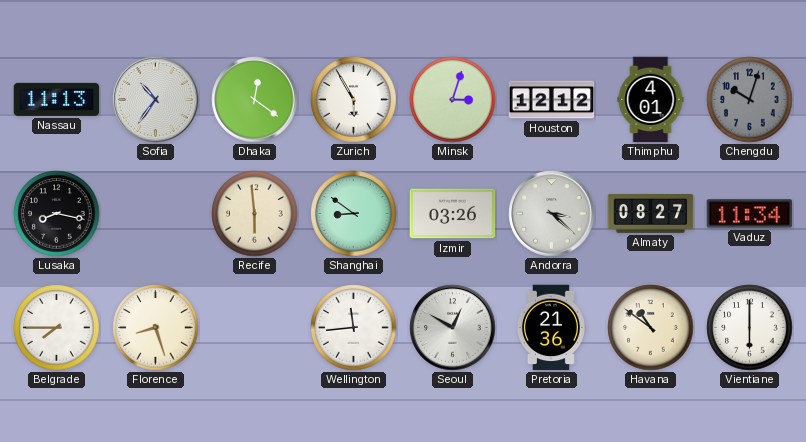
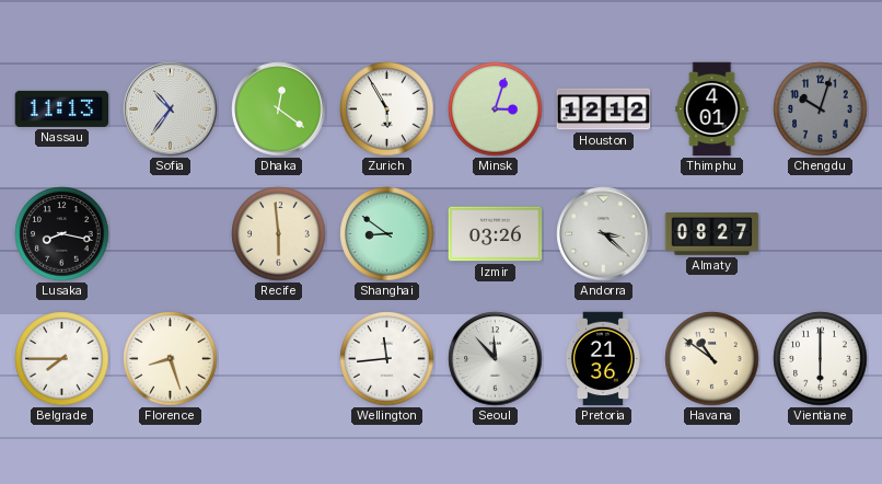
Vaduz: 11:34 -> none (750, 214)
Seoul: 12:50 -> 11:53 (496, 359)
